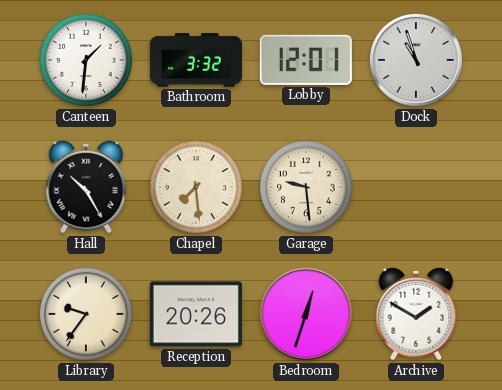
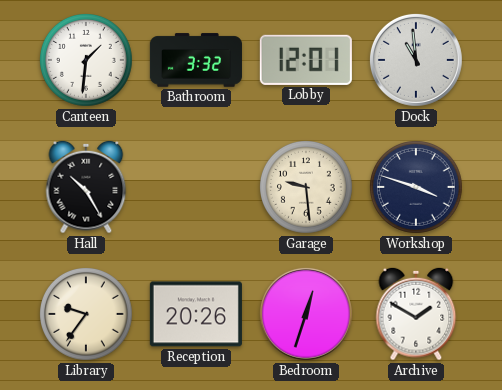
Dock: 10:57 -> 10:59 (416, 60)
Chapel: 7:29 -> none (197, 188)
Workshop: none -> 3:48 (417, 188)
